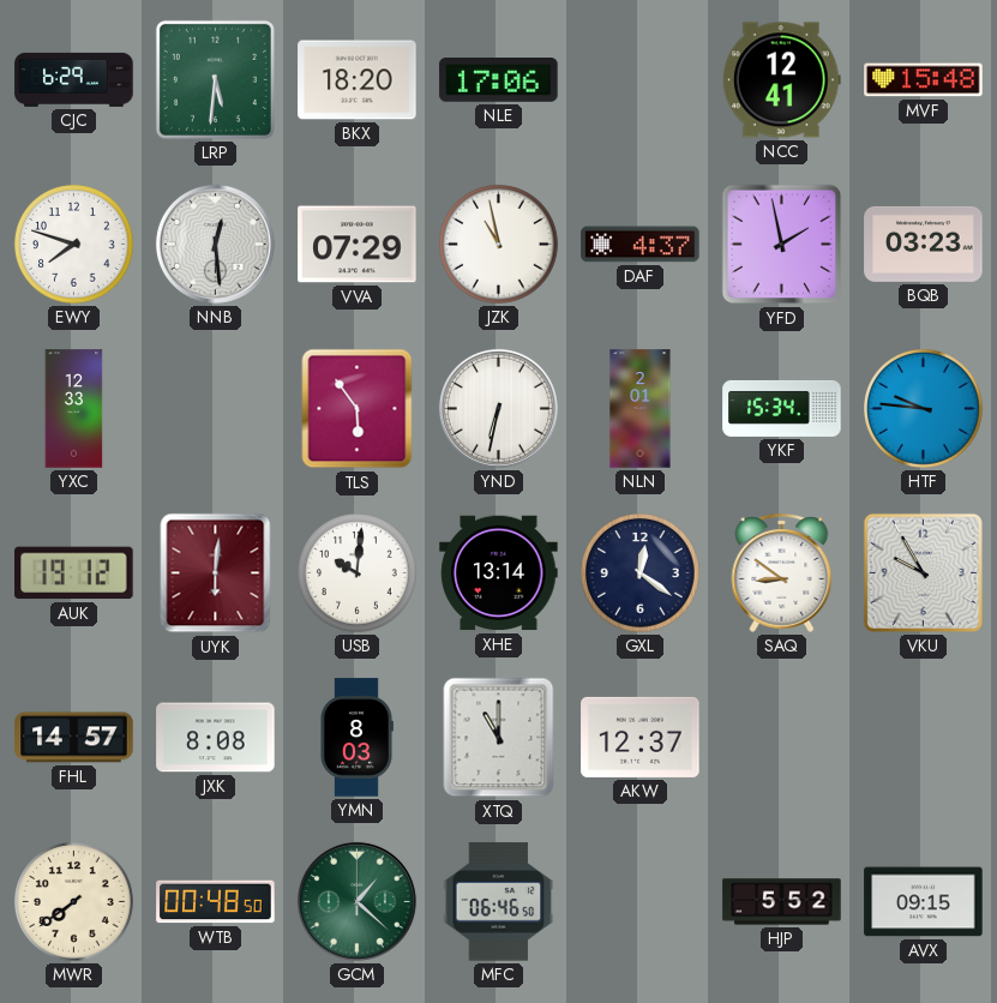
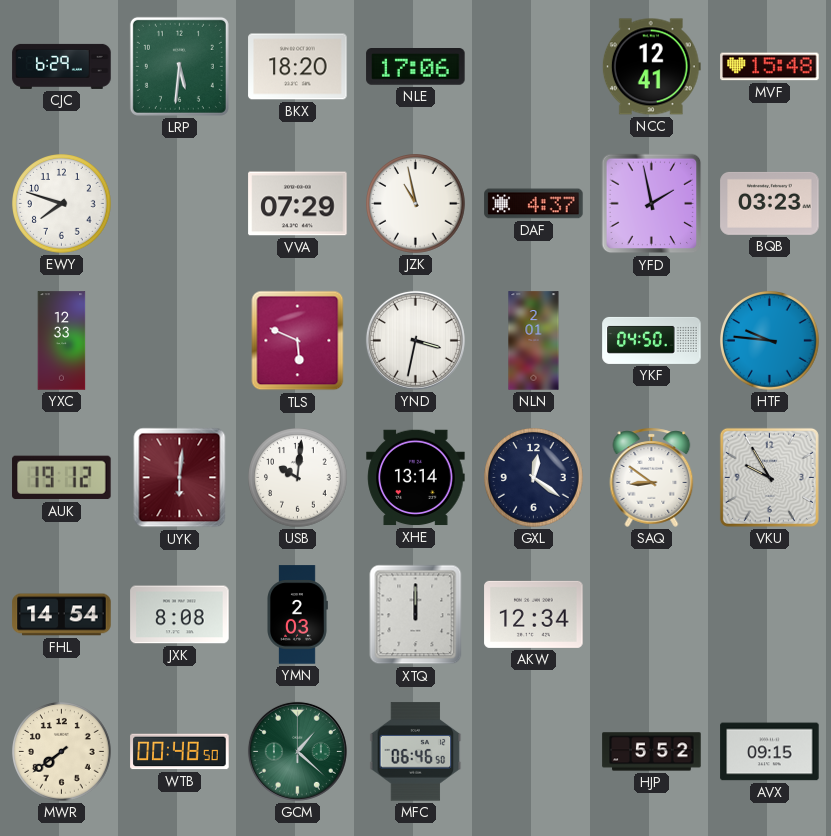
NNB: 12:29 -> none (215, 244)
TLS: 5:54 -> 5:49 (298, 341)
YND: 6:32 -> 3:32 (415, 340)
YKF: 15:34 -> 04:50 (652, 340)
FHL: 14:57 -> 14:54 (62, 615)
YMN: 8:03 -> 2:03 (297, 615)
XTQ: 11:00 -> 12:00 (416, 615)
AKW: 12:37 -> 12:34 (534, 614)
